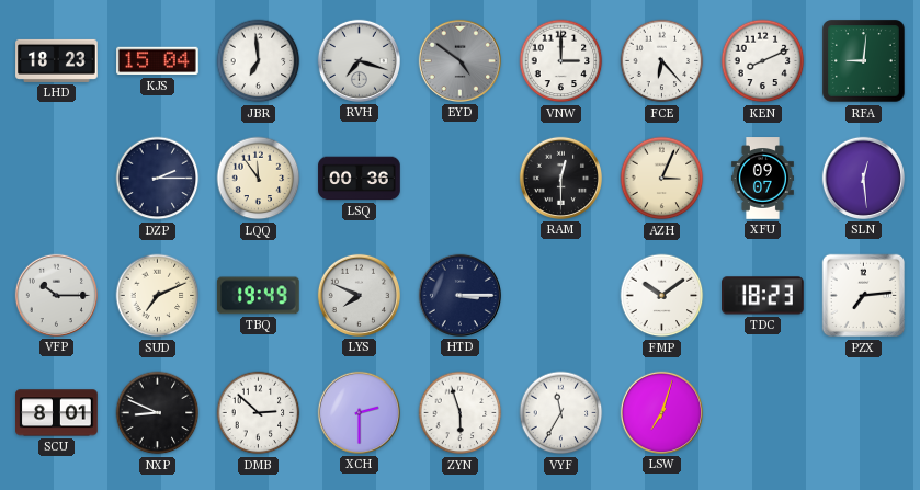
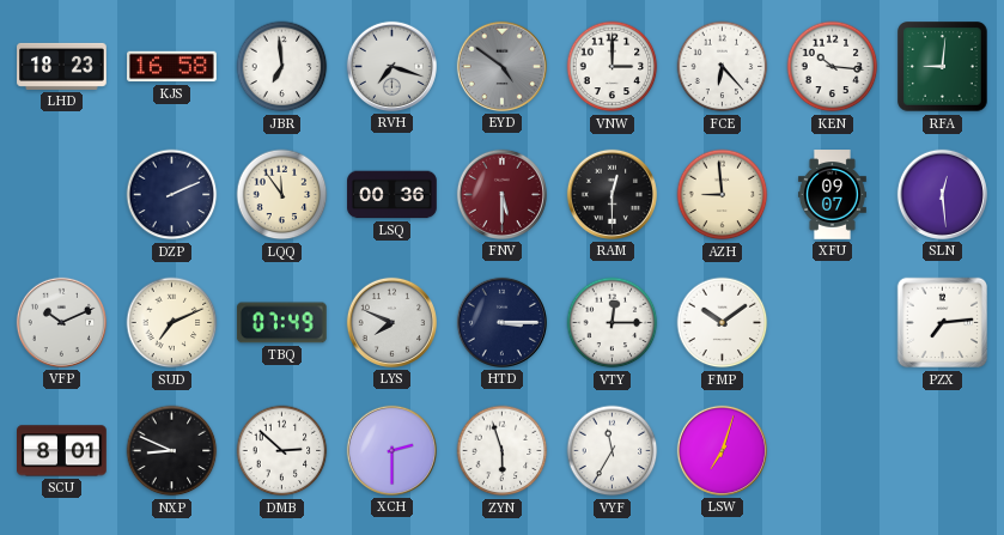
KJS: 15:04 -> 16:58 (172, 67)
KEN: 8:11 -> 10:16 (833, 67)
DZP: 2:15 -> 2:11 (172, 195)
FNV: none -> 5:30 (501, 194)
AZH: 3:04 -> 8:59 (723, 195)
VFP: 10:15 -> 10:11 (61, 322)
TBQ: 19:49 -> 07:49 (281, 323)
VTY: none -> 12:15 (613, 323)
TDC: 18:23 -> none (763, 296)
